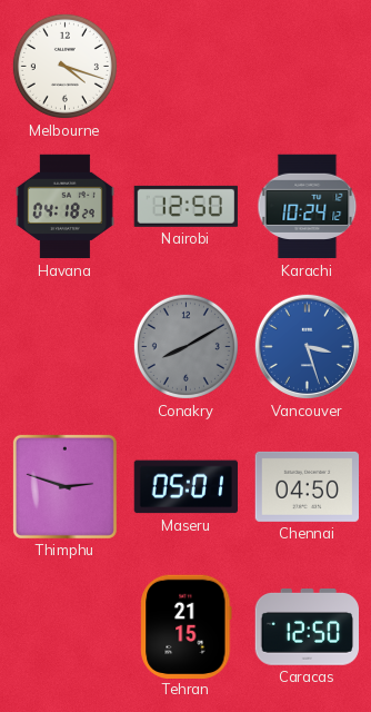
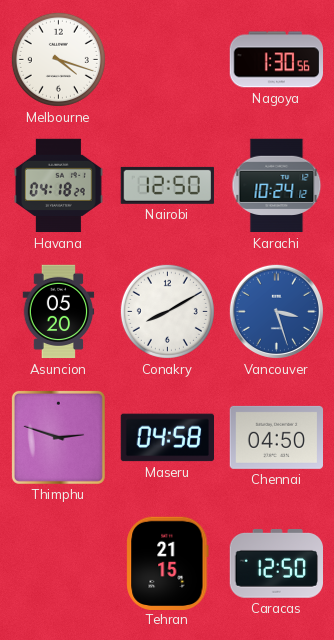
Nagoya: none -> 1:30 (276, 60)
Asuncion: none -> 05:20 (59, 312)
Conakry dial: grey -> white (167, 311)
Maseru: 05:01 -> 04:58 (167, 438)
